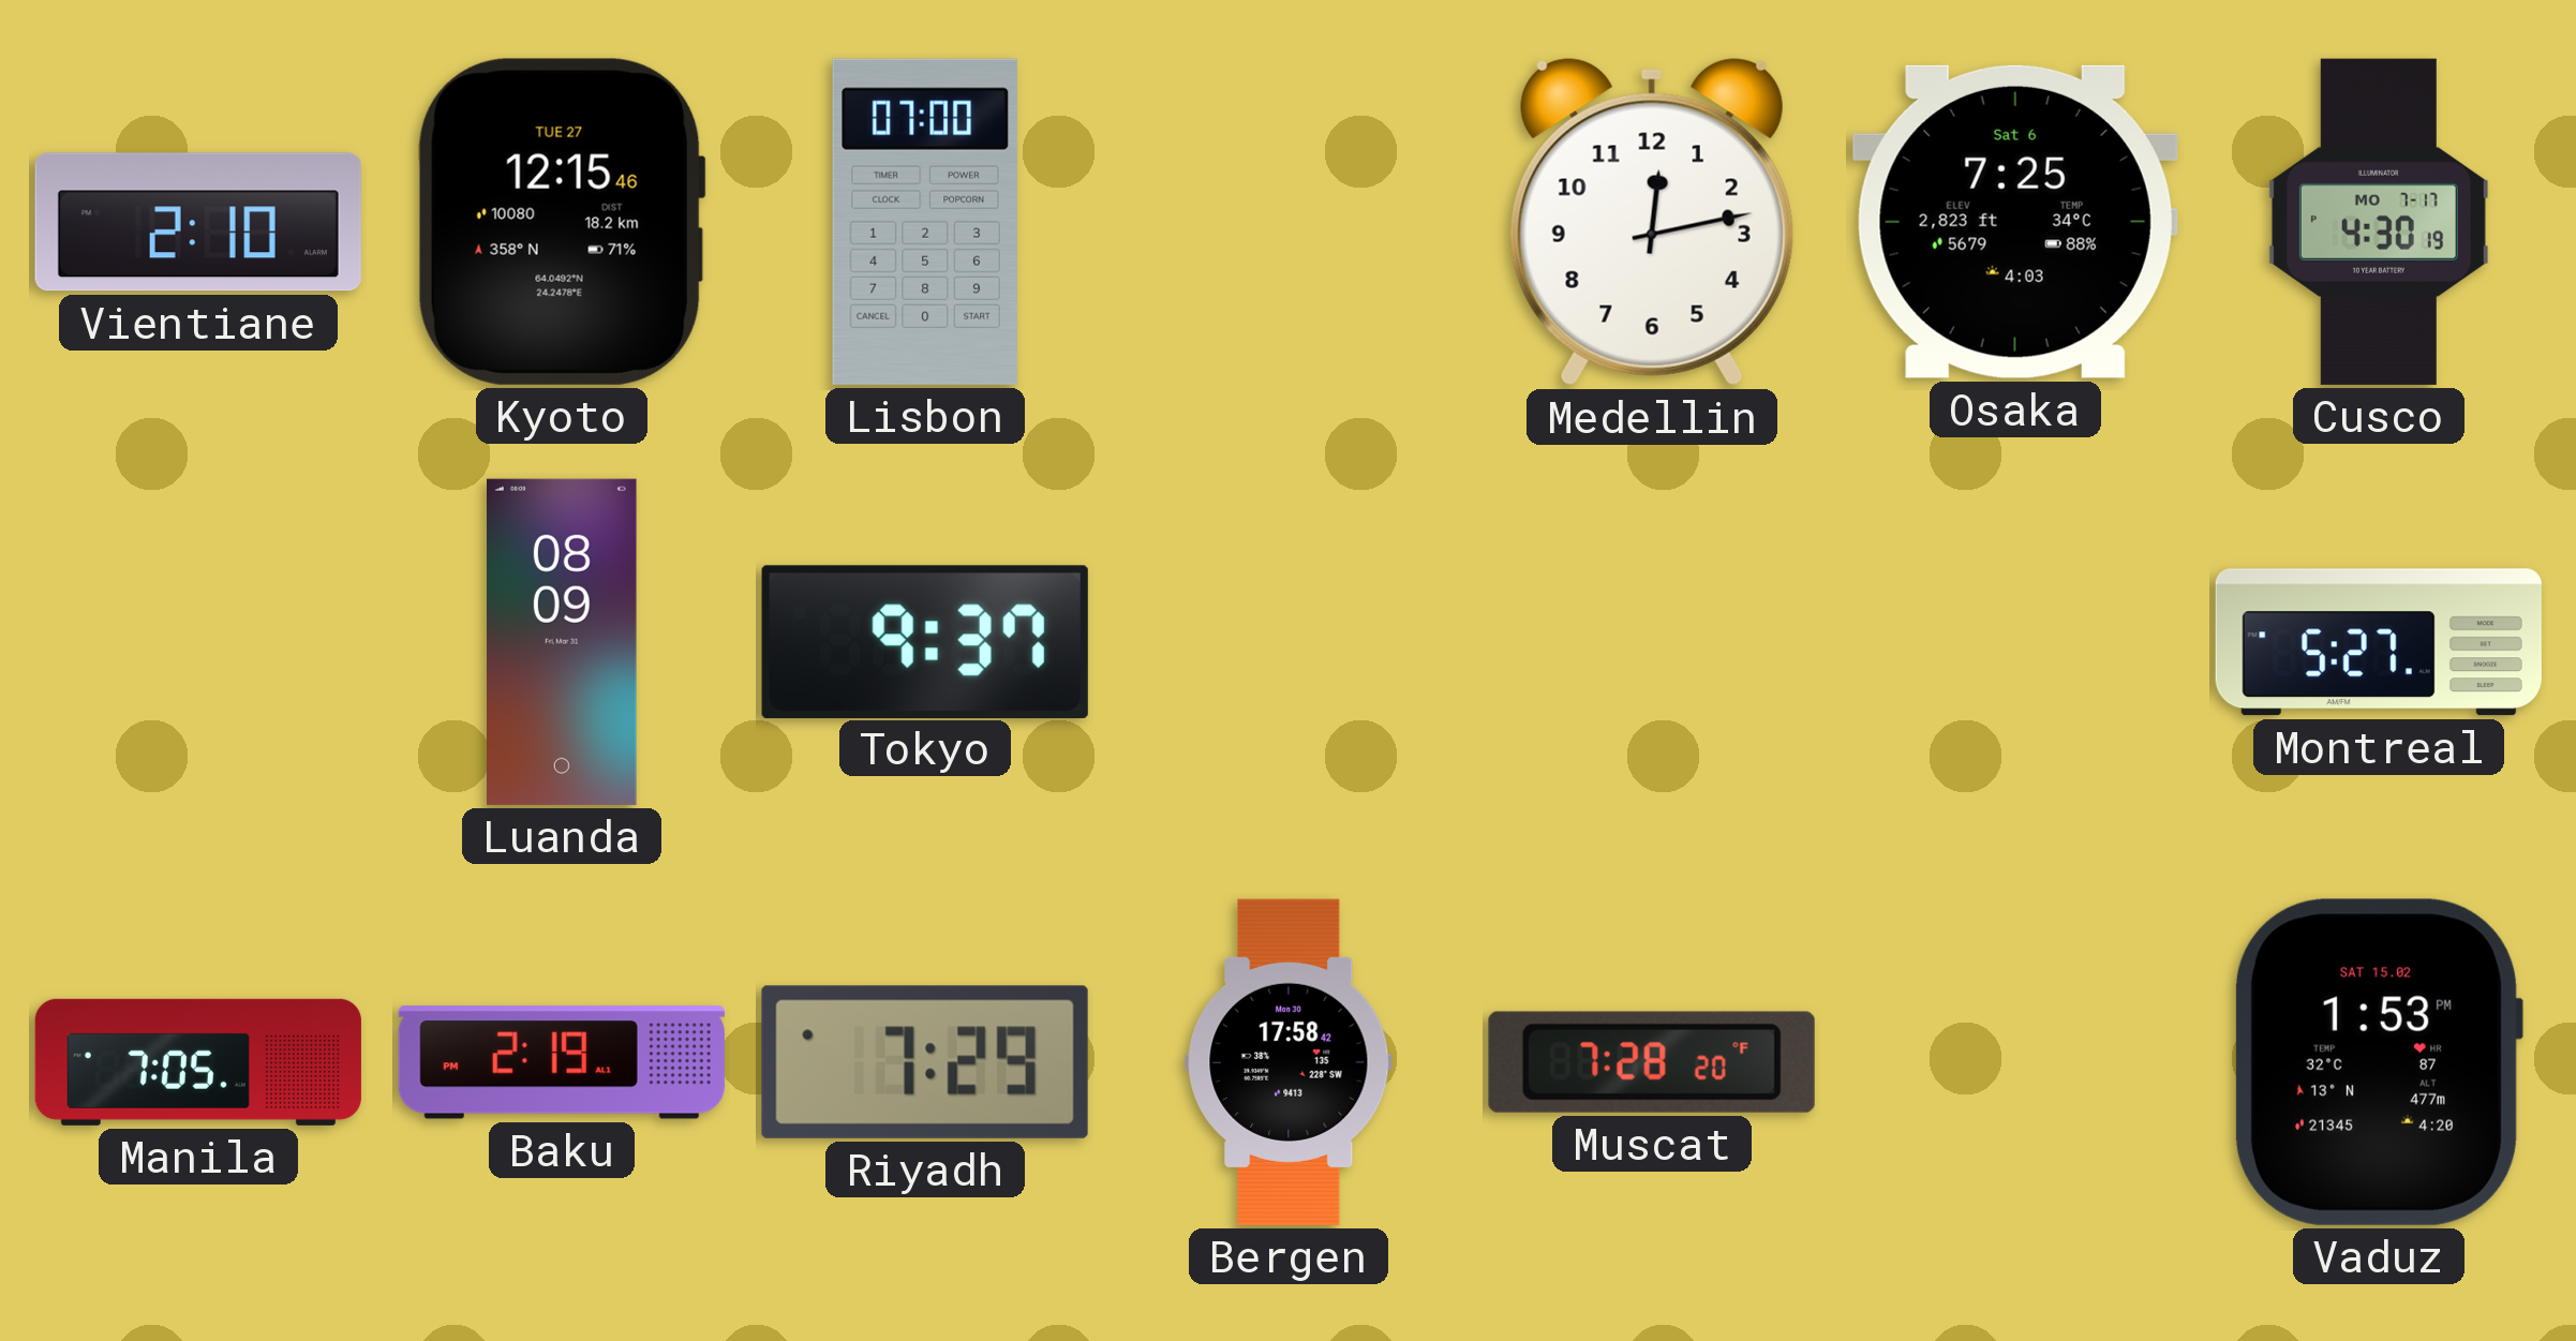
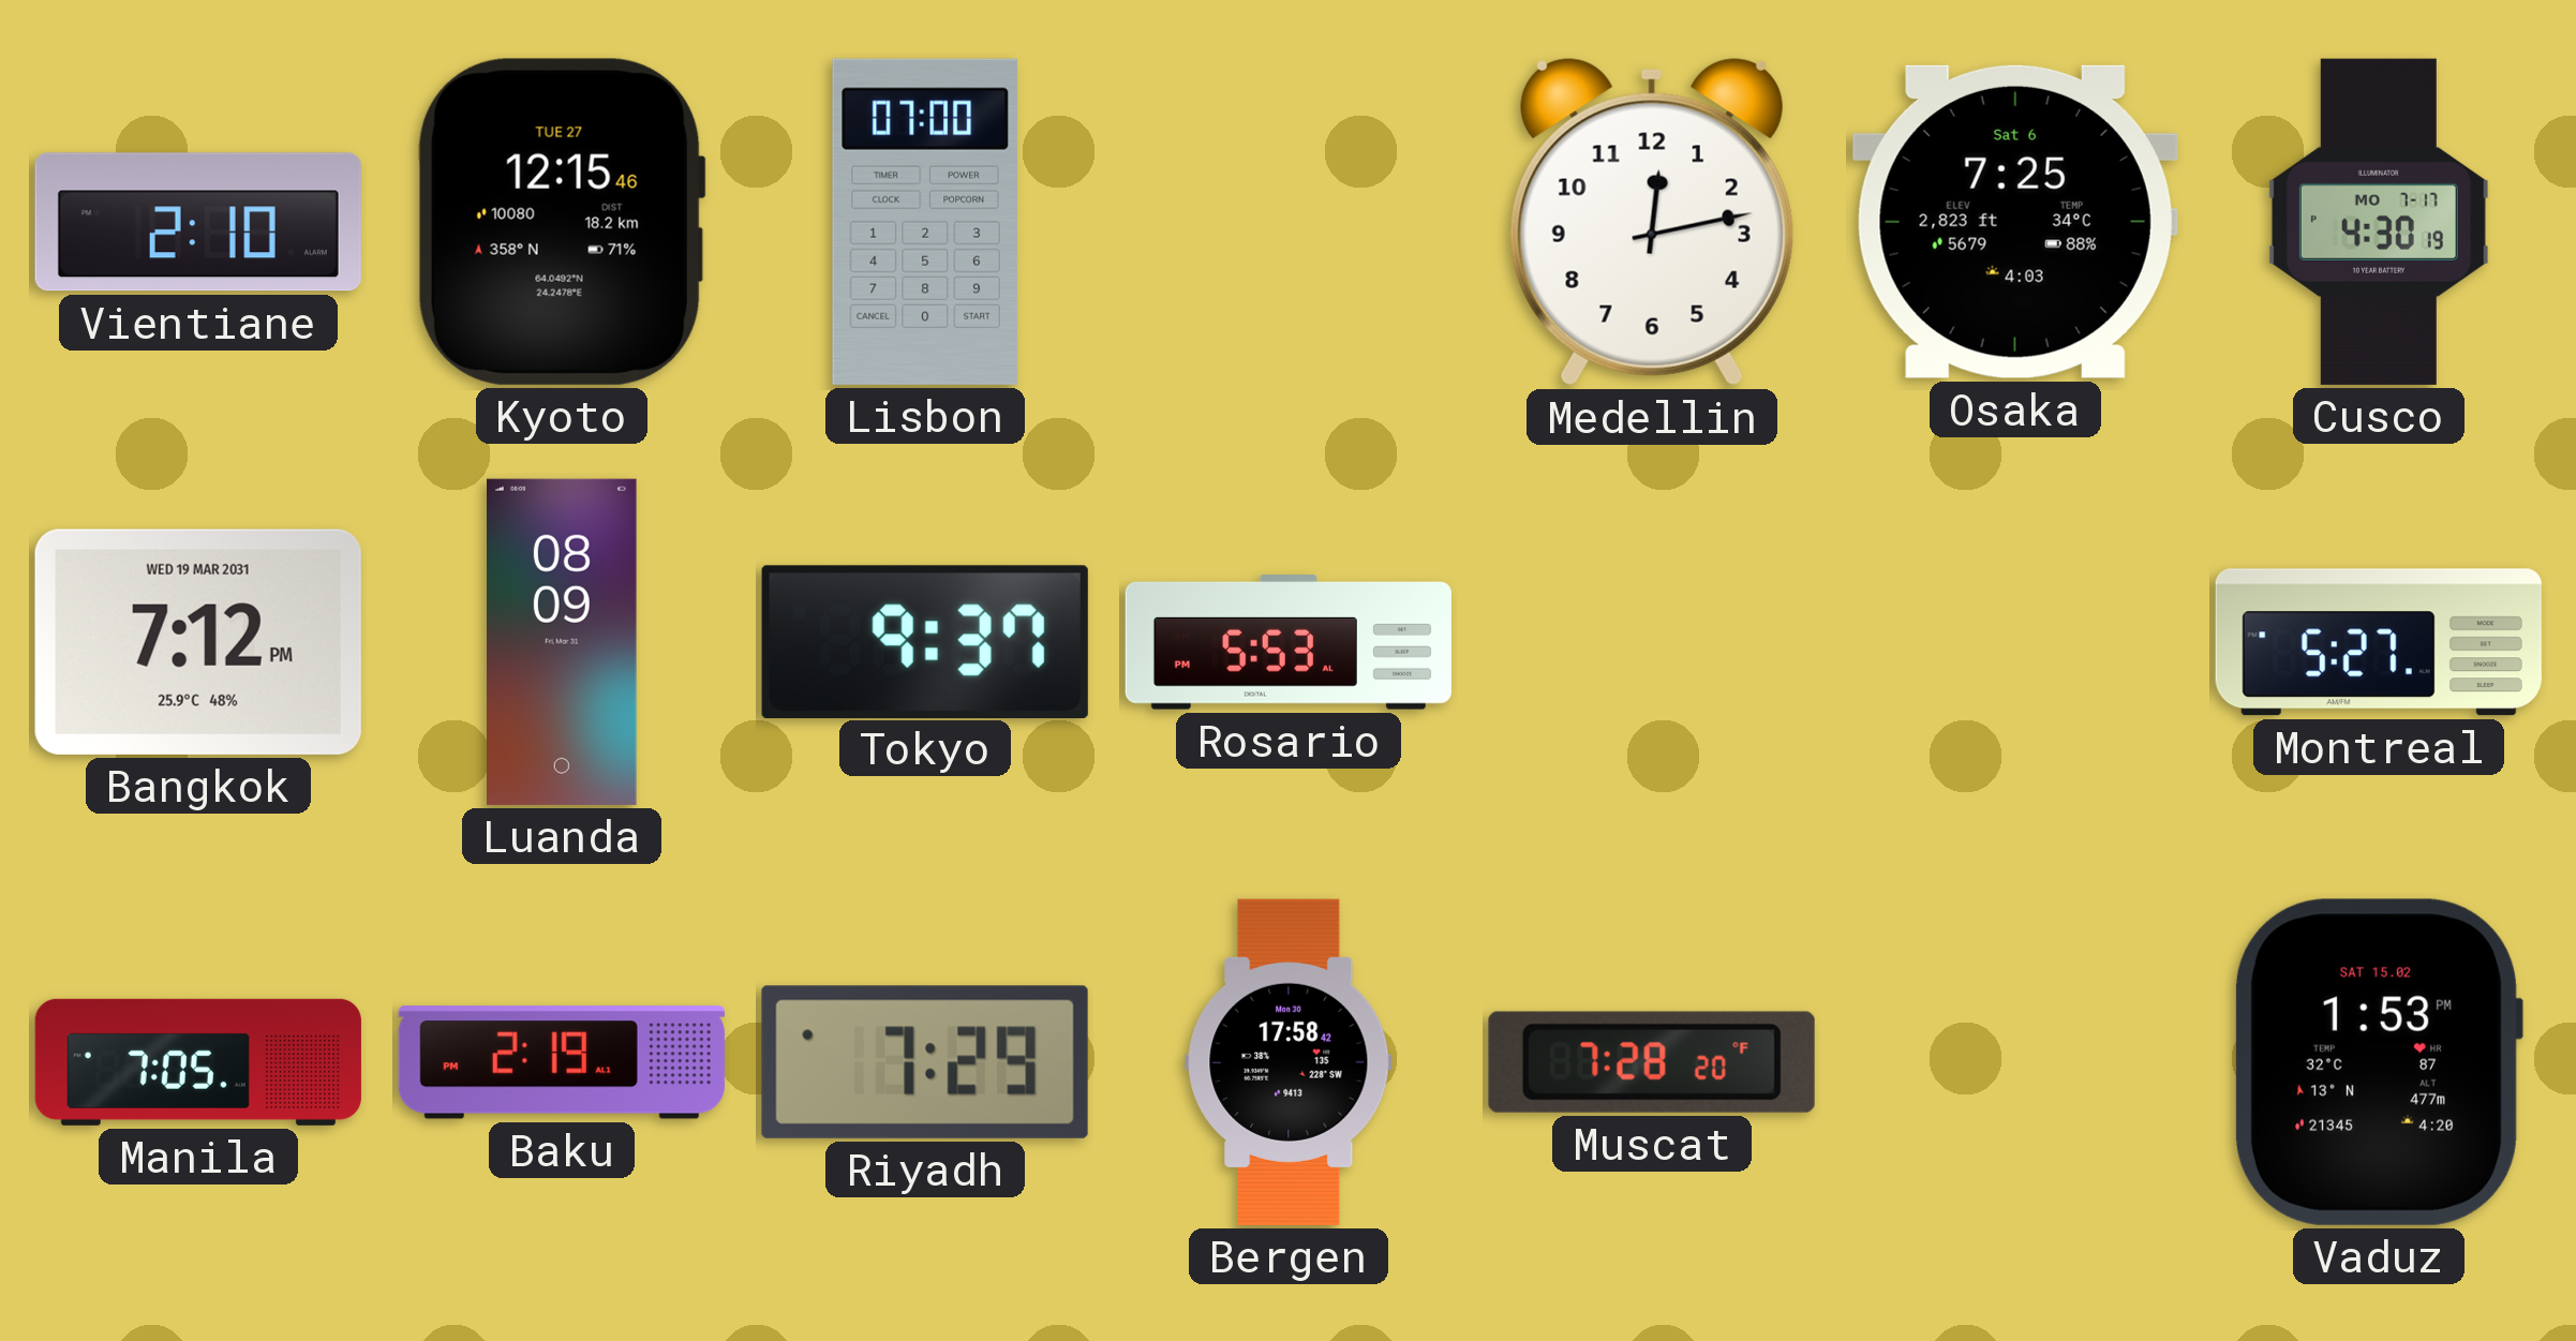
Bangkok: none -> 7:12 (198, 642)
Rosario: none -> 5:53 (1289, 643)
